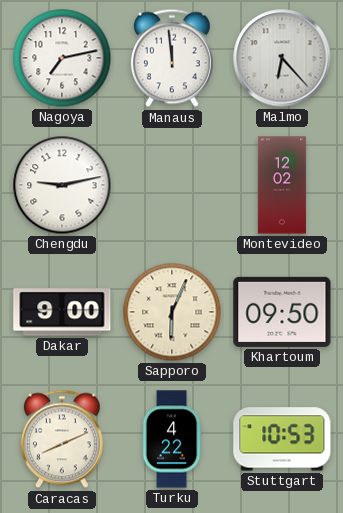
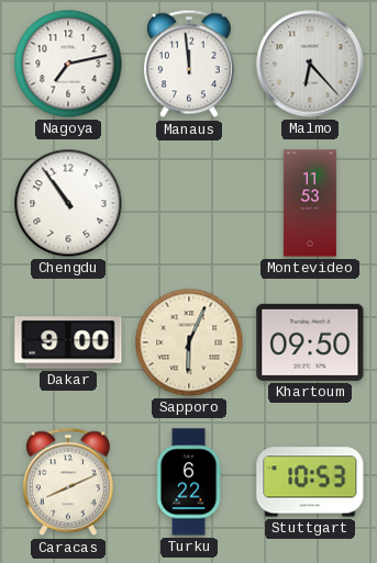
Chengdu: 9:13 -> 10:54 (68, 203)
Montevideo: 12:02 -> 11:53 (310, 203)
Turku: 4:22 -> 6:22 (189, 482)
